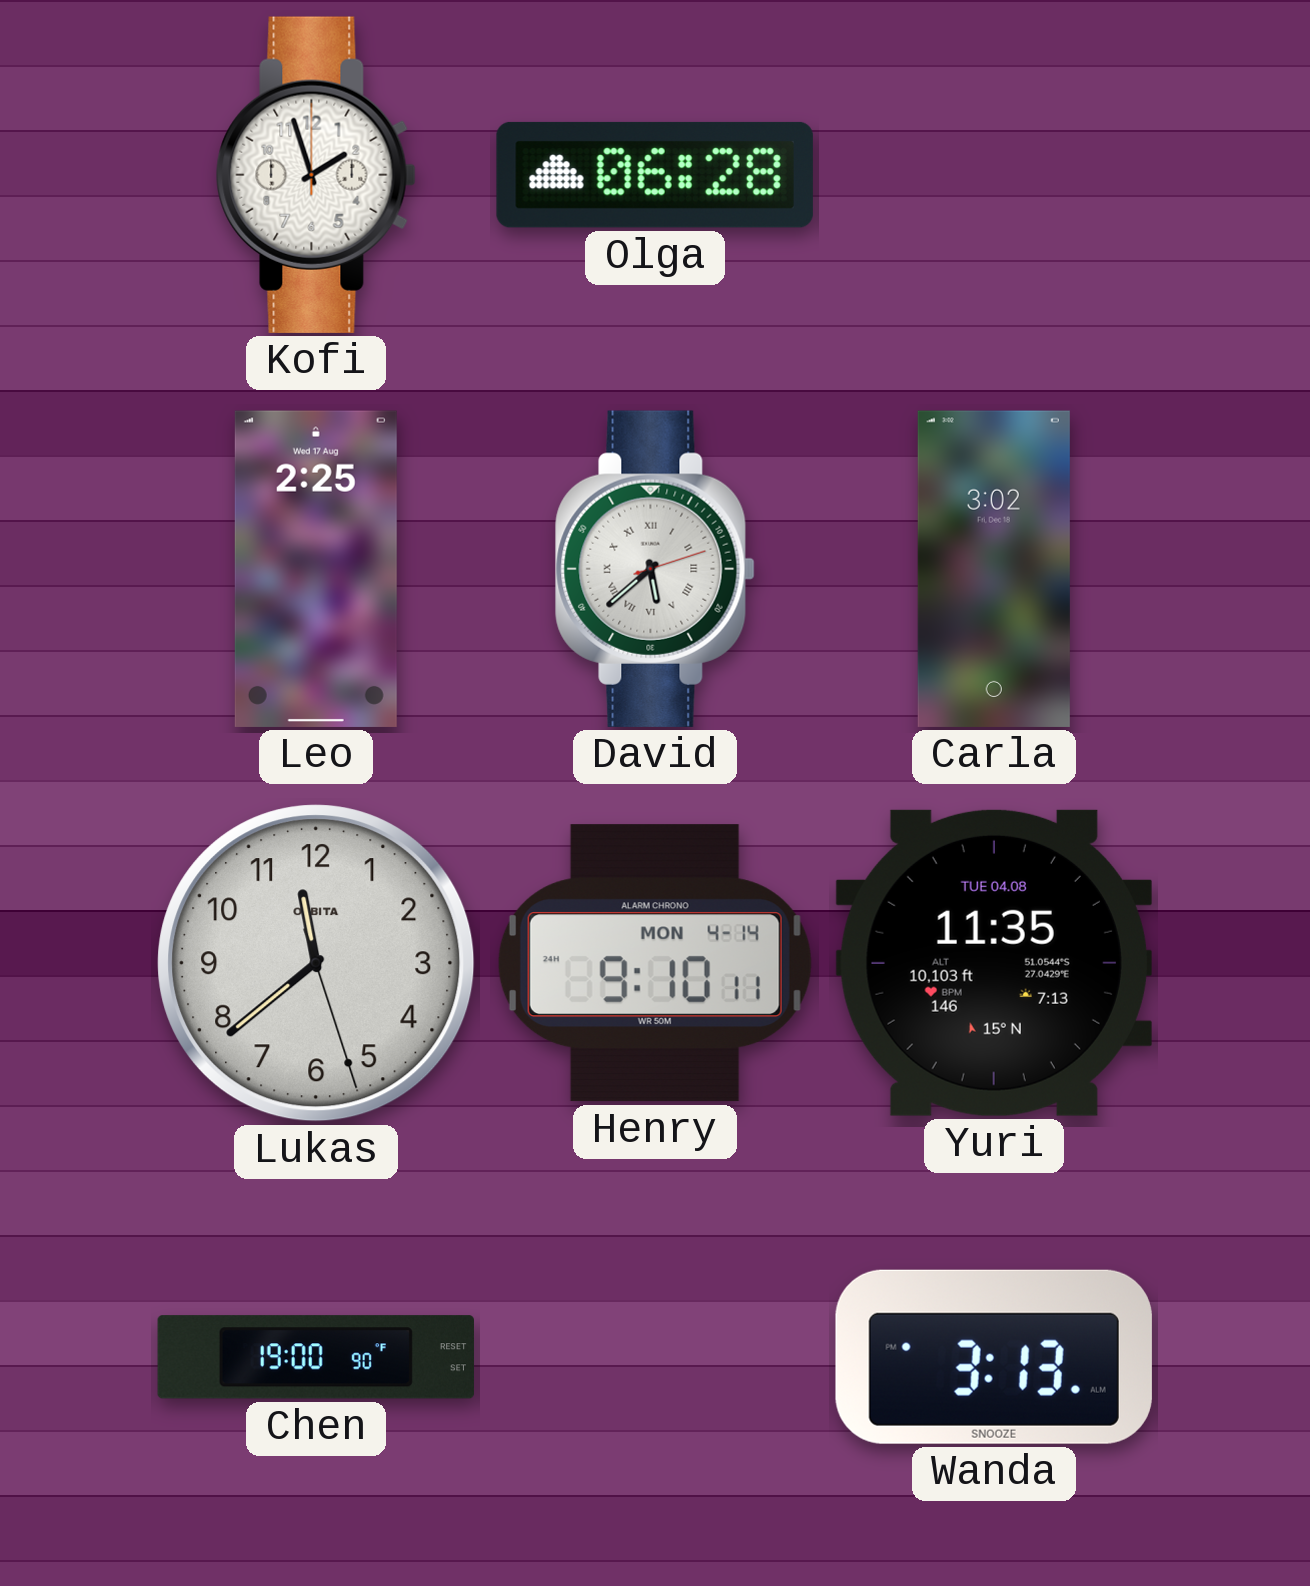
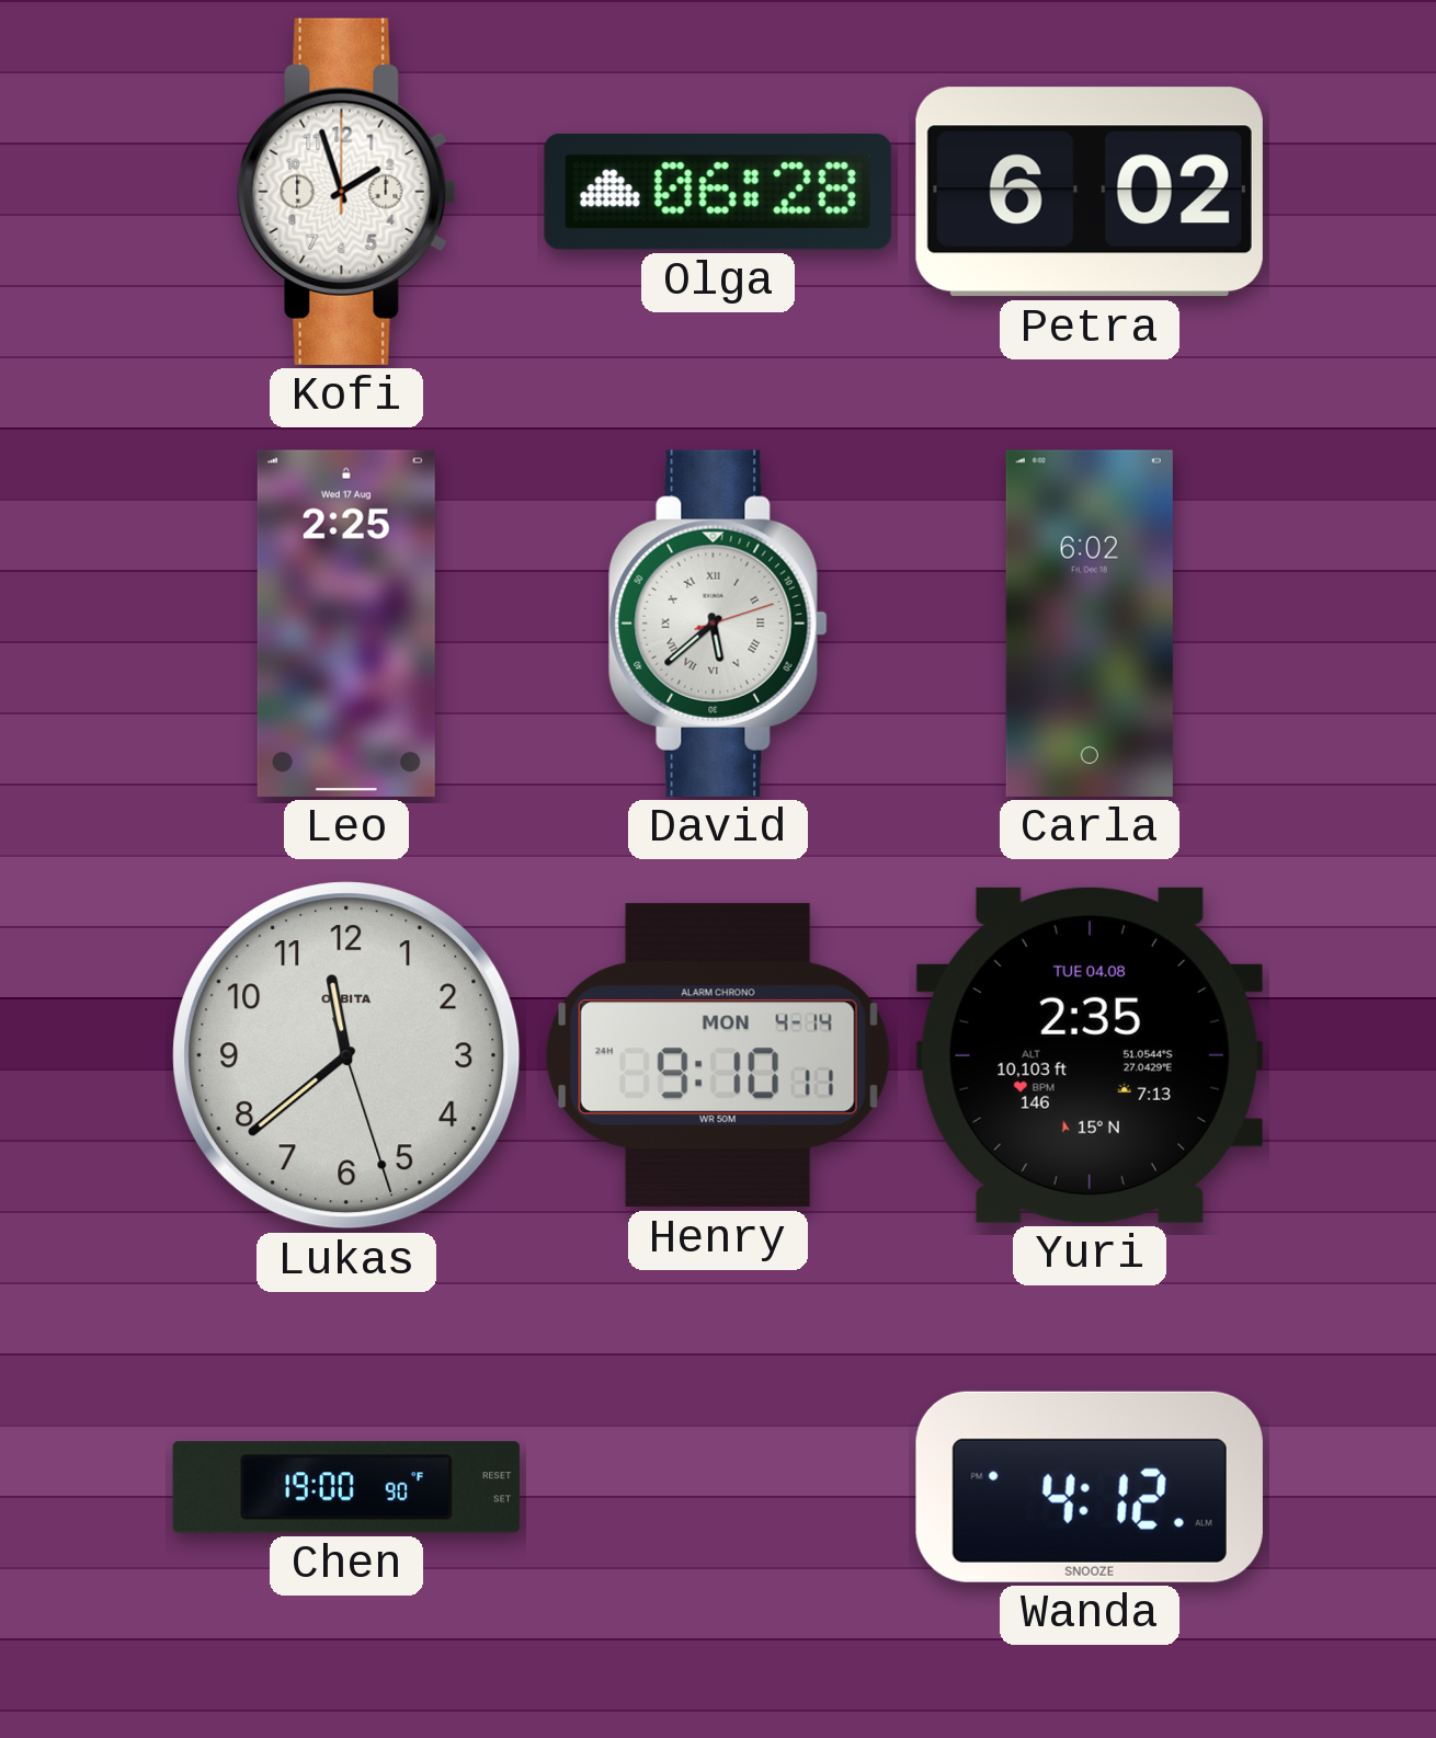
Petra: none -> 6:02 (1090, 192)
Carla: 3:02 -> 6:02 (1090, 624)
Yuri: 11:35 -> 2:35 (1090, 1055)
Wanda: 3:13 -> 4:12 (1090, 1487)
